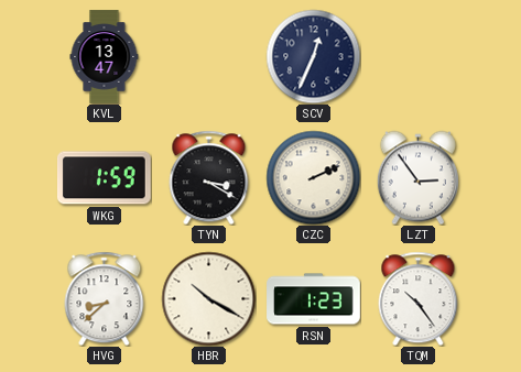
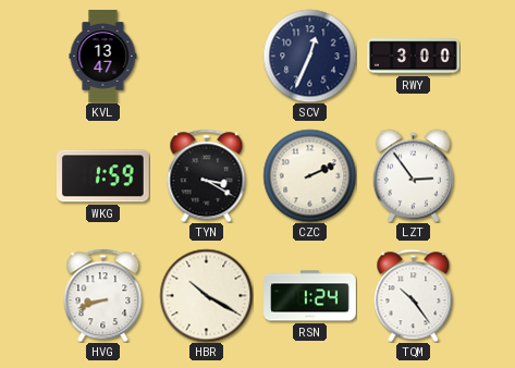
RWY: none -> 3:00 (414, 57)
HVG: 8:38 -> 8:42 (103, 295)
RSN: 1:23 -> 1:24 (310, 296)
